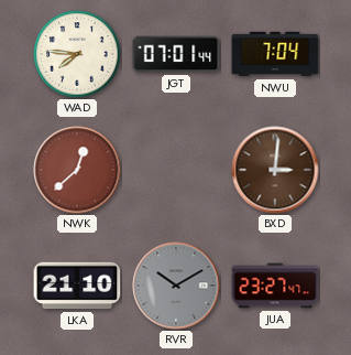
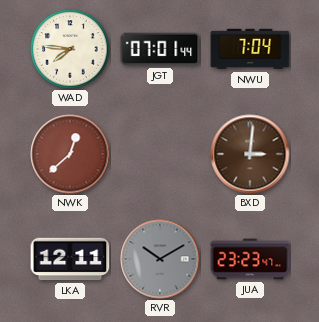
LKA: 21:10 -> 12:11 (70, 259)
JUA: 23:27 -> 23:23 (250, 259)
